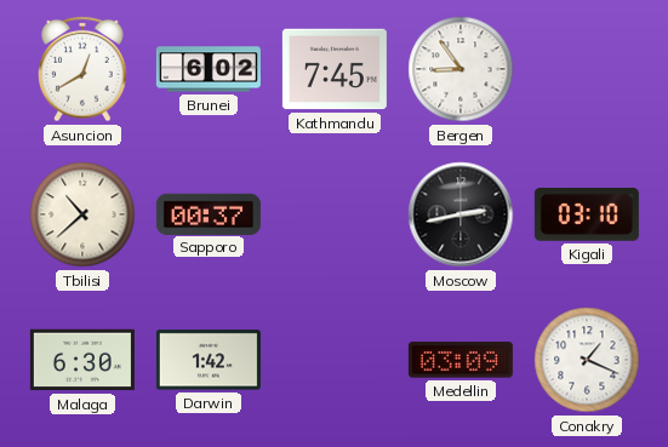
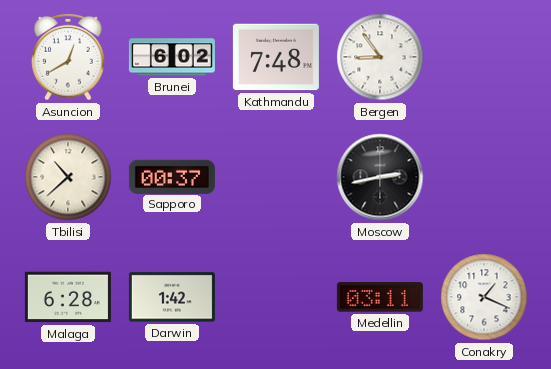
Kathmandu: 7:45 -> 7:48 (276, 57)
Kigali: 03:10 -> none (587, 216)
Malaga: 6:30 -> 6:28 (68, 297)
Medellin: 03:09 -> 03:11 (380, 297)
